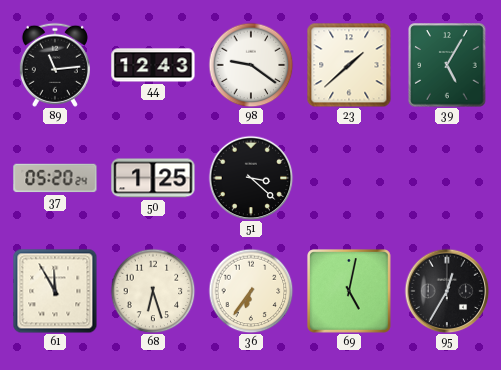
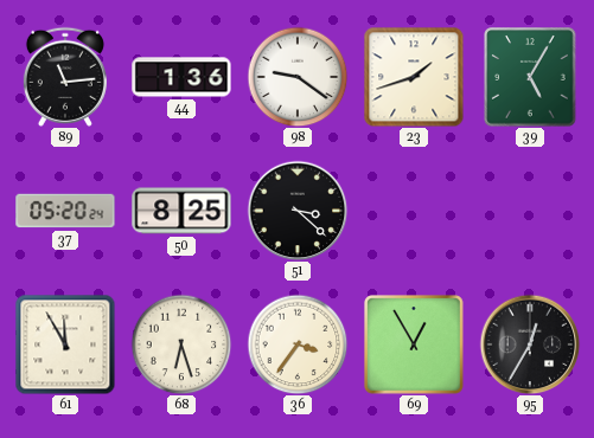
44: 12:43 -> 1:36 (181, 77)
23: 1:38 -> 1:42 (414, 77)
50: 1:25 -> 8:25 (181, 211)
36: 6:36 -> 3:36 (298, 344)
69: 5:02 -> 12:55 (414, 344)
